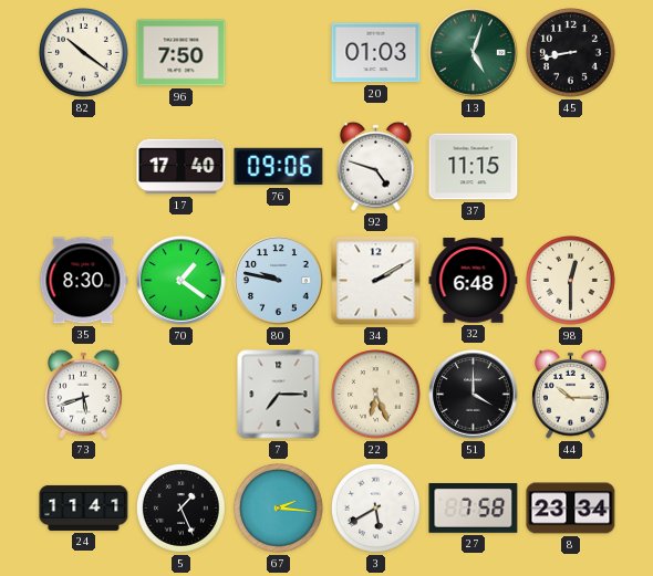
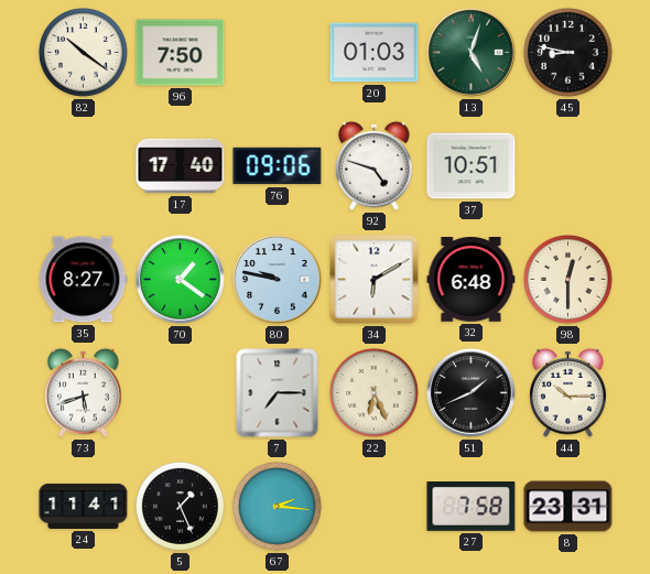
45: 8:43 -> 8:47 (568, 53)
37: 11:15 -> 10:51 (472, 166)
35: 8:30 -> 8:27 (83, 280)
34: 2:10 -> 6:10 (375, 280)
51: 4:00 -> 1:41 (472, 393)
3: 5:40 -> none (376, 509)
8: 23:34 -> 23:31 (568, 507)
